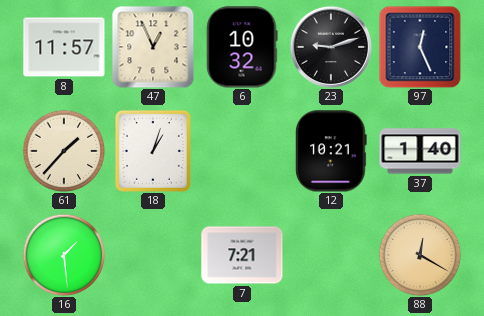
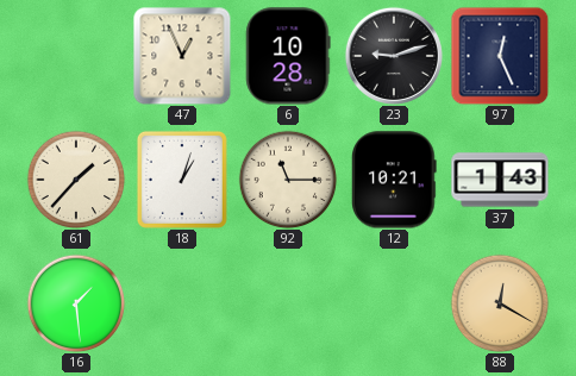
8: 11:57 -> none (64, 47)
6: 10:32 -> 10:28 (288, 56)
92: none -> 11:15 (288, 180)
37: 1:40 -> 1:43 (500, 180)
7: 7:21 -> none (242, 255)
